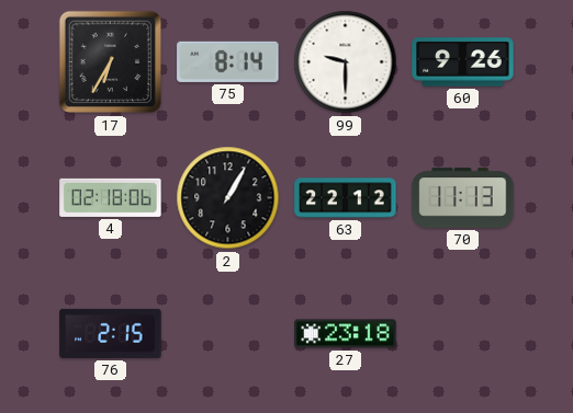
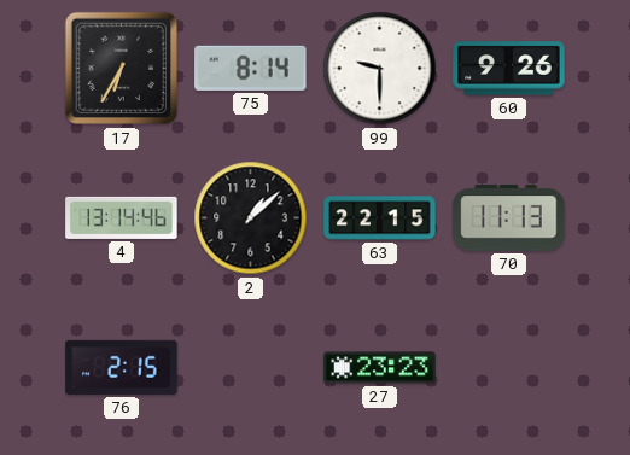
4: 02:18 -> 13:14 (122, 217)
2: 1:05 -> 1:08 (251, 218)
63: 22:12 -> 22:15 (380, 218)
27: 23:18 -> 23:23 (380, 368)
